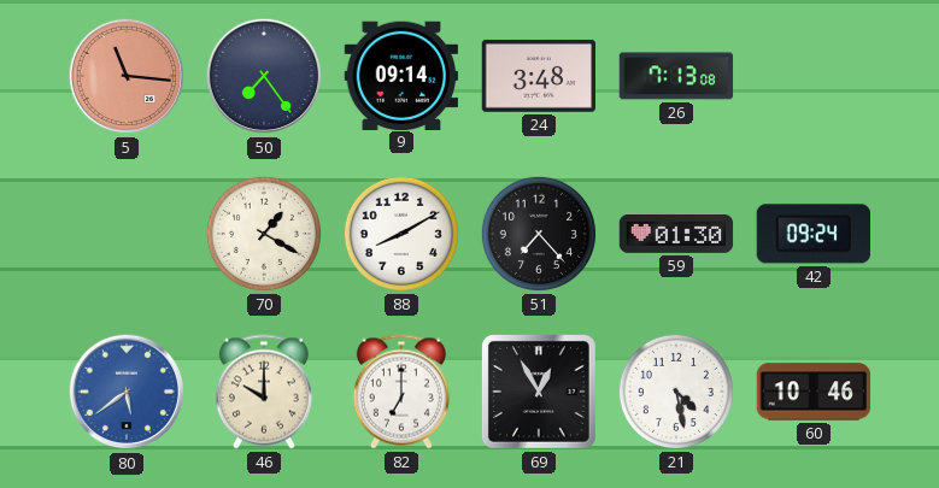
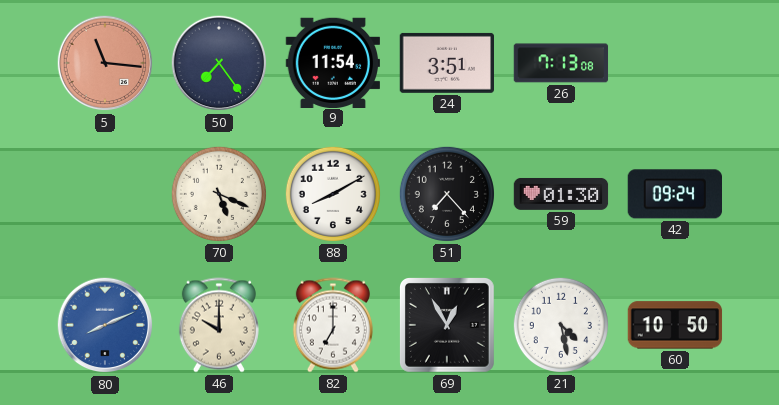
9: 09:14 -> 11:54 (333, 62)
24: 3:48 -> 3:51 (447, 63)
70: 1:20 -> 5:19 (219, 194)
80: 5:39 -> 8:11 (105, 325)
60: 10:46 -> 10:50 (675, 325)
